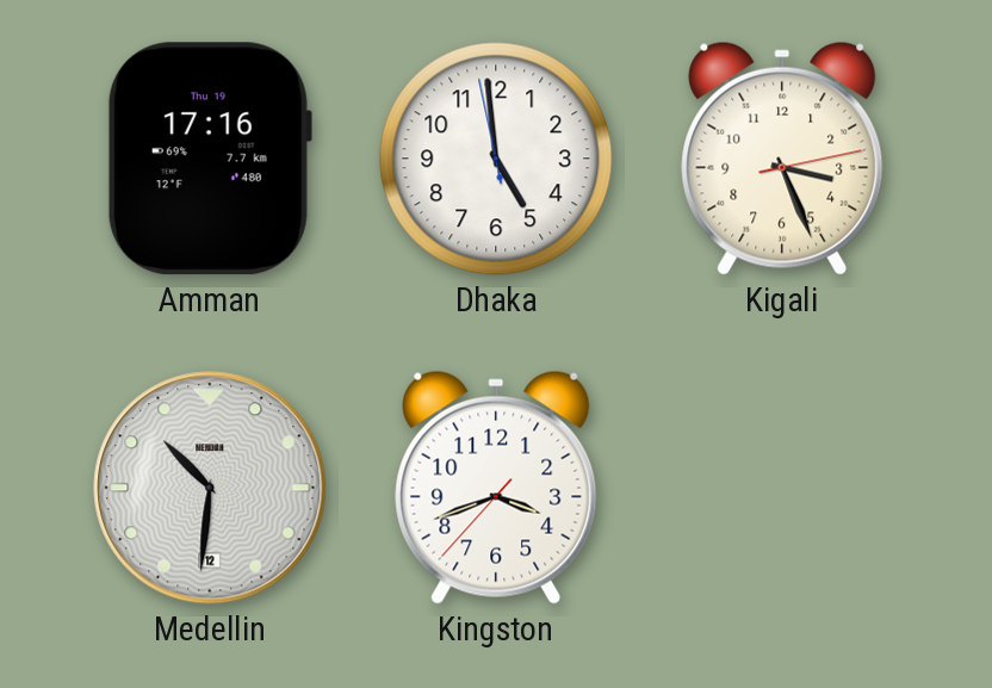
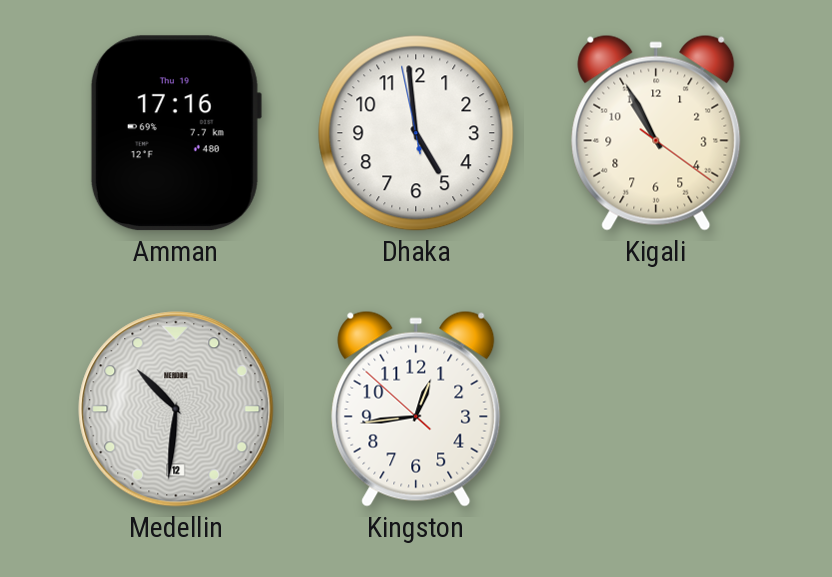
Kigali: 3:26 -> 10:55 (656, 133)
Kingston: 3:41 -> 12:43 (416, 409)
